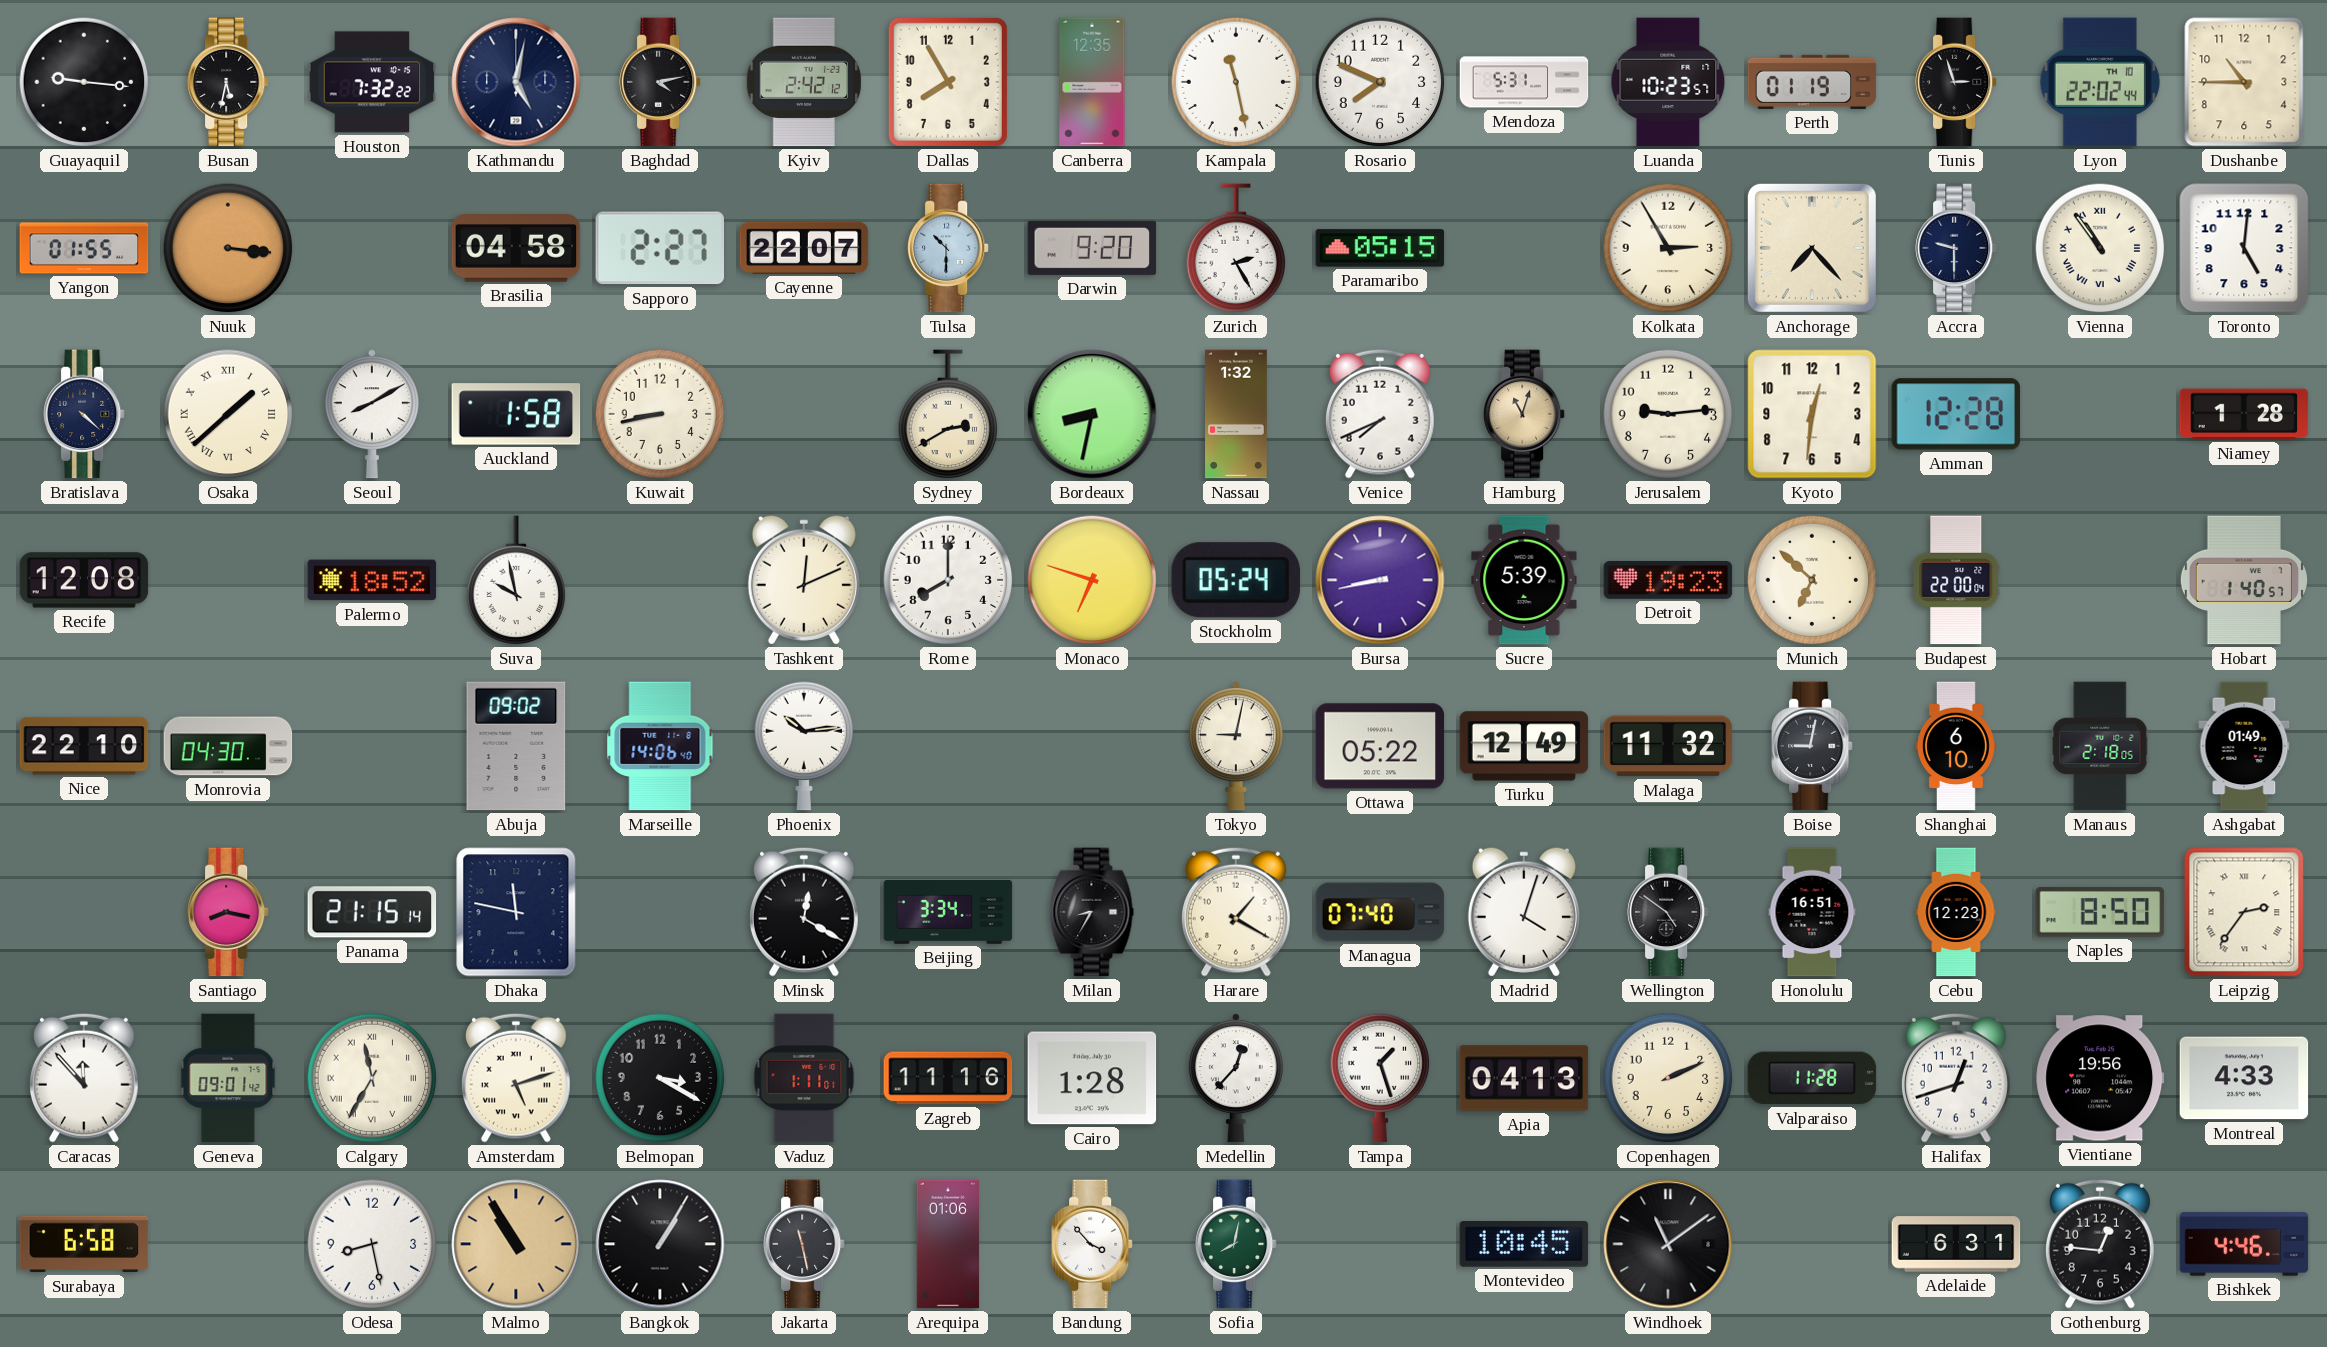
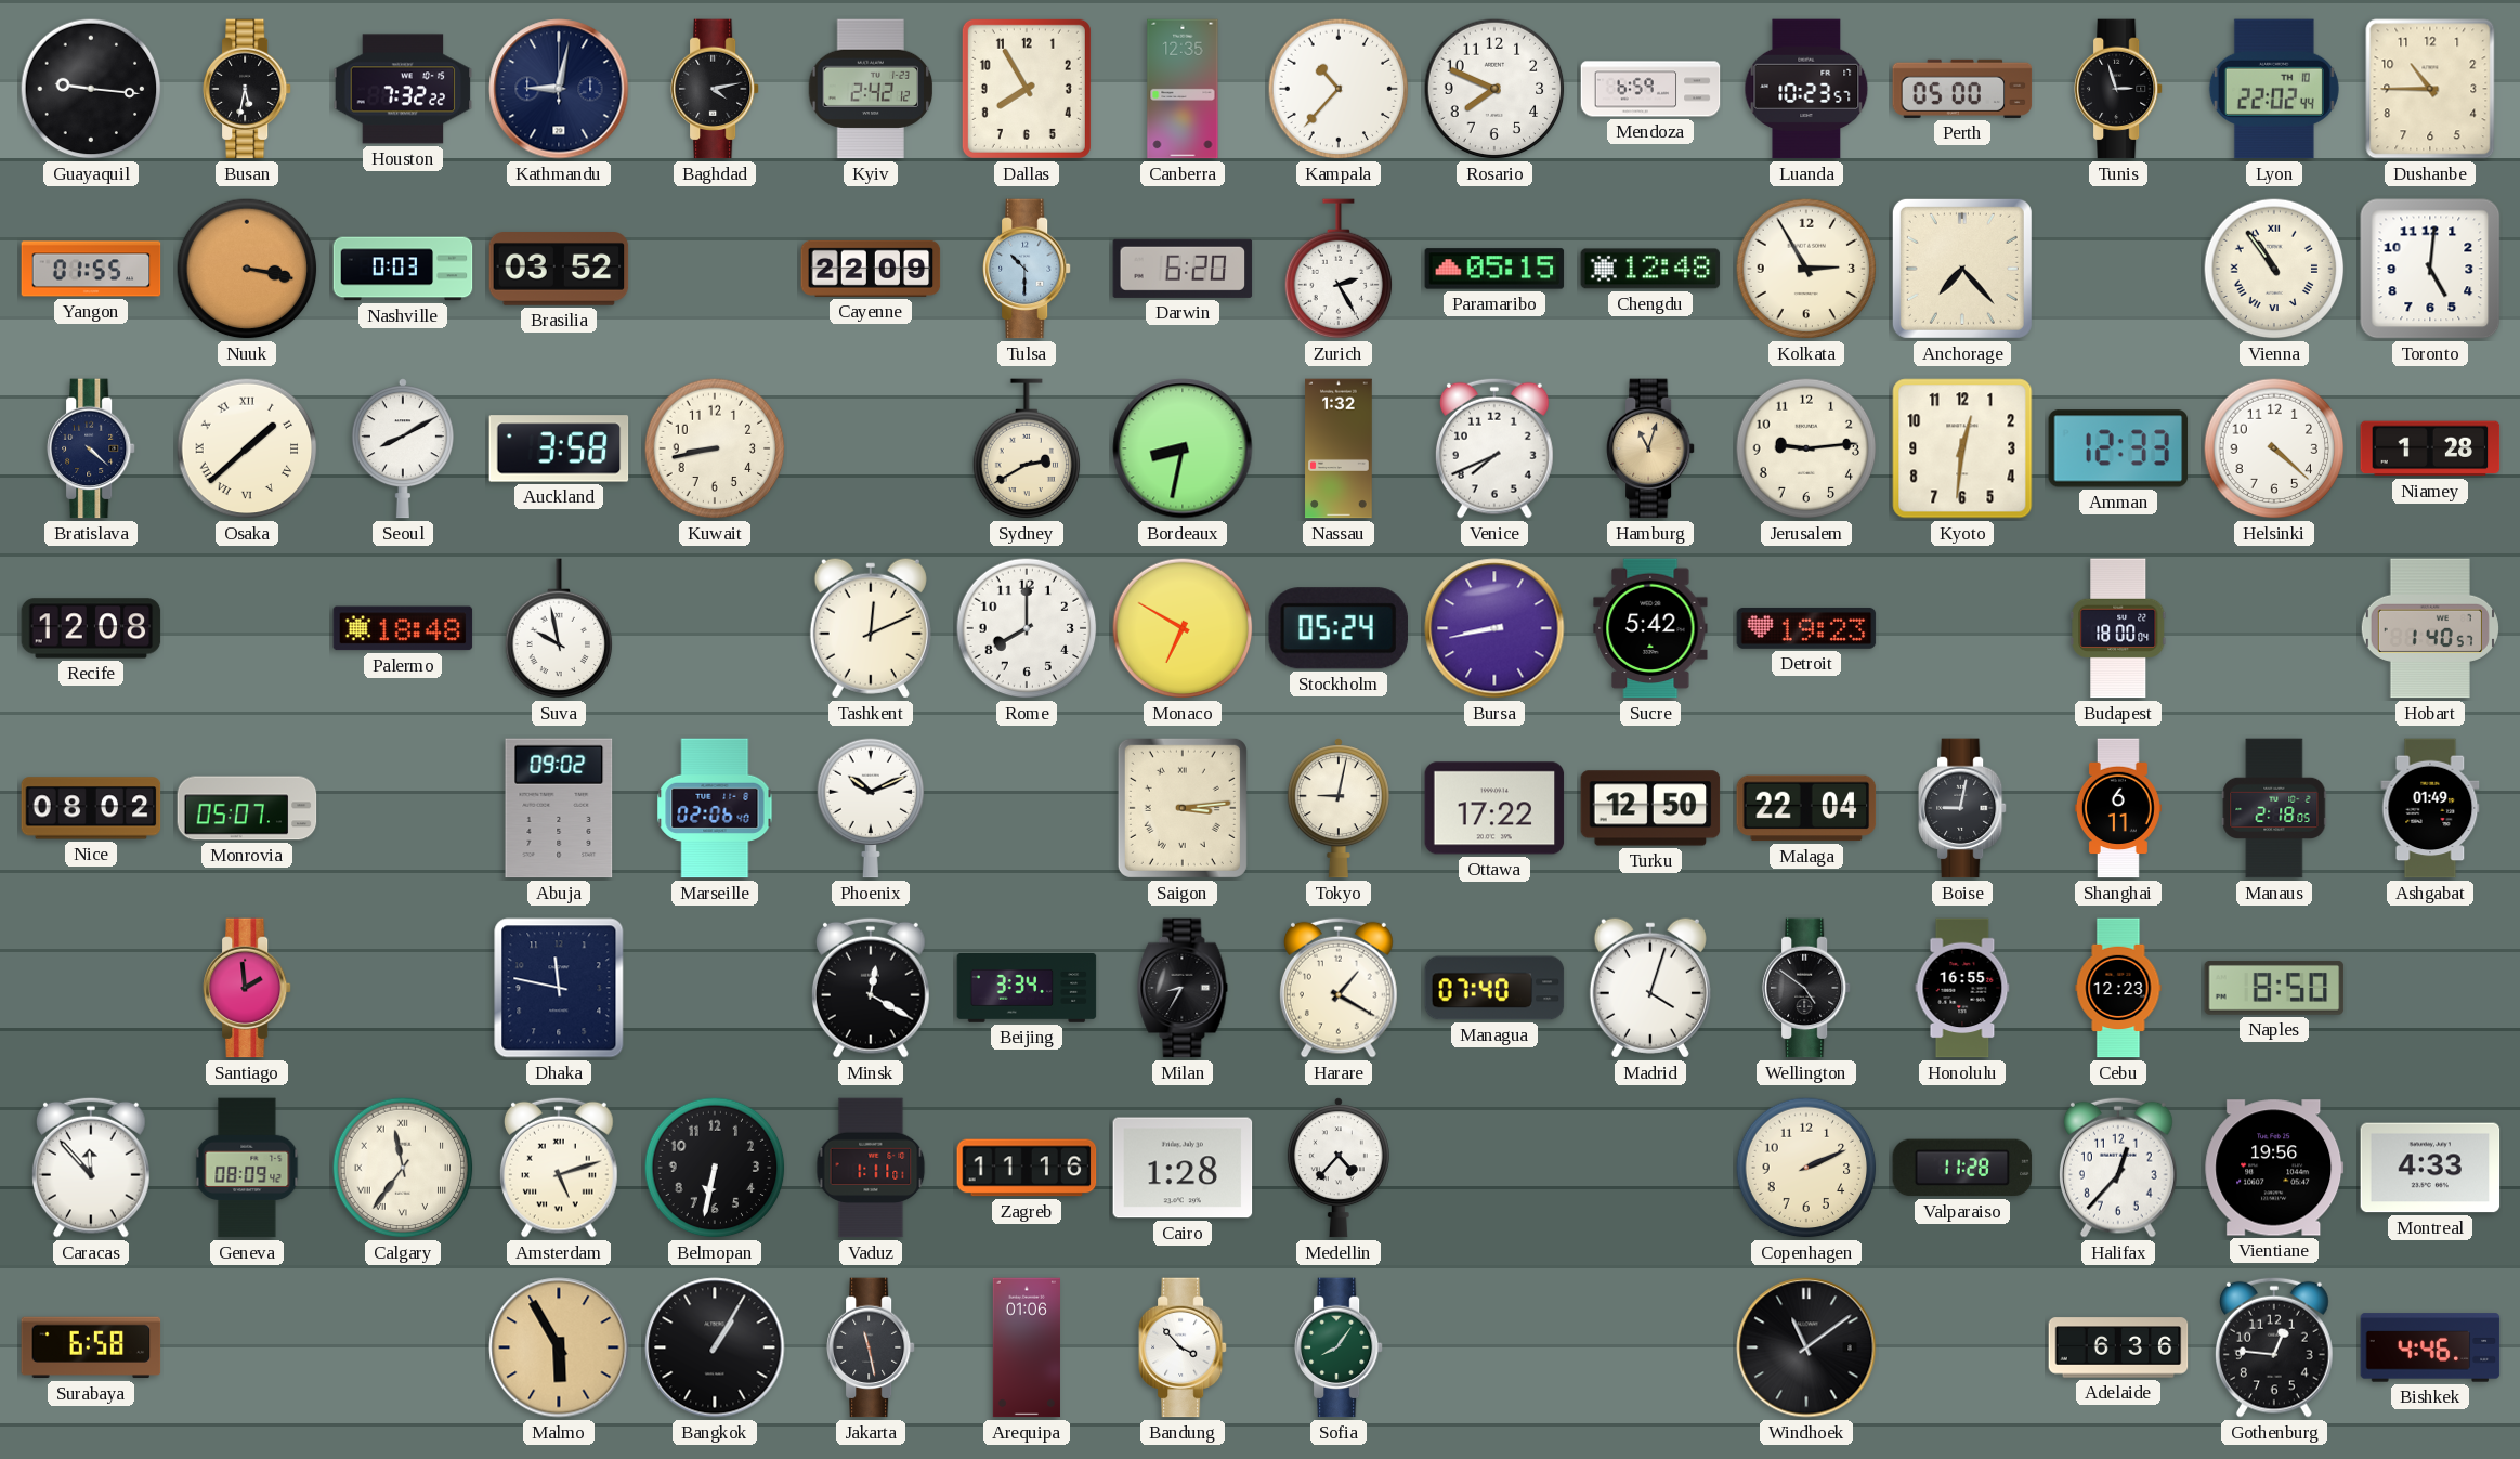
Kathmandu: 5:02 -> 9:02 (559, 89)
Kampala: 11:28 -> 10:37 (1339, 89)
Mendoza: 5:31 -> 6:59 (1650, 89)
Perth: 01:19 -> 05:00 (1962, 89)
Nuuk: 3:16 -> 3:17 (247, 269)
Nashville: none -> 0:03 (403, 269)
Brasilia: 04:58 -> 03:52 (559, 270)
Sapporo: 2:27 -> none (659, 248)
Cayenne: 22:07 -> 22:09 (871, 269)
Darwin: 9:20 -> 6:20 (1183, 269)
Chengdu: none -> 12:48 (1650, 269)
Accra: 9:30 -> none (1956, 248)
Auckland: 1:58 -> 3:58 (559, 448)
Amman: 12:28 -> 12:33 (2118, 448)
Helsinki: none -> 4:22 (2274, 448)
Palermo: 18:52 -> 18:48 (403, 628)
Monaco: 6:48 -> 6:50 (1183, 628)
Sucre: 5:39 -> 5:42 (1650, 628)
Munich: 6:52 -> none (1812, 580)
Budapest: 22:00 -> 18:00 (2118, 628)
Nice: 22:10 -> 08:02 (91, 808)
Monrovia: 04:30 -> 05:07 (247, 808)
Marseille: 14:06 -> 02:06 (715, 808)
Phoenix: 10:14 -> 10:11 (871, 808)
Saigon: none -> 3:14 (1183, 808)
Ottawa: 05:22 -> 17:22 (1494, 808)
Turku: 12:49 -> 12:50 (1650, 808)
Malaga: 11:32 -> 22:04 (1806, 808)
Shanghai: 6:10 -> 6:11 (2118, 808)
Santiago: 8:17 -> 1:59 (247, 988)
Panama: 21:15 -> none (372, 912)
Honolulu: 16:51 -> 16:55 (1962, 988)
Leipzig: 2:36 -> none (2244, 912)
Geneva: 09:01 -> 08:09 (247, 1168)
Calgary: 11:35 -> 11:36 (403, 1168)
Belmopan: 3:20 -> 6:32 (715, 1168)
Medellin: 12:37 -> 4:37 (1339, 1168)
Tampa: 1:27 -> none (1380, 1078)
Apia: 04:13 -> none (1524, 1078)
Halifax: 12:42 -> 12:37 (2118, 1168)
Odesa: 8:28 -> none (372, 1244)
Malmo: 10:55 -> 5:55 (559, 1347)
Sofia: 8:02 -> 8:06 (1339, 1347)
Montevideo: 10:45 -> none (1524, 1245)
Adelaide: 6:31 -> 6:36 (2118, 1347)
